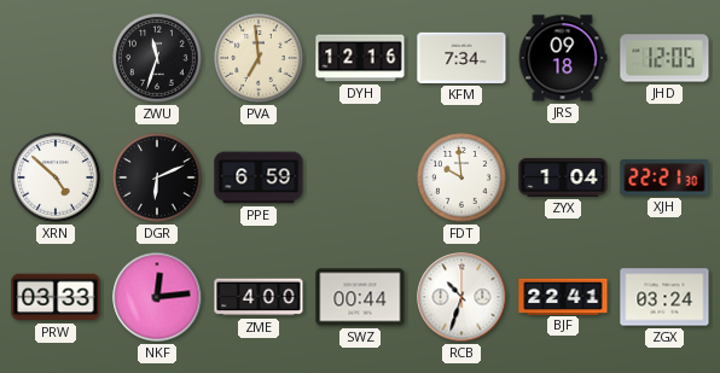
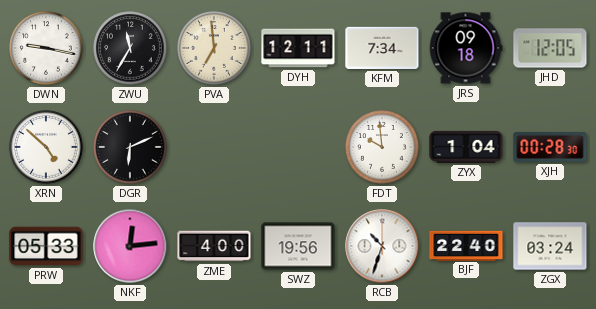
DWN: none -> 9:17 (46, 48)
ZWU: 11:33 -> 11:35 (130, 48)
DYH: 12:16 -> 12:11 (298, 48)
PPE: 6:59 -> none (259, 177)
XJH: 22:21 -> 00:28 (550, 147)
PRW: 03:33 -> 05:33 (46, 246)
SWZ: 00:44 -> 19:56 (298, 246)
BJF: 22:41 -> 22:40 (466, 245)
